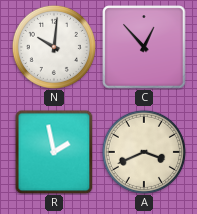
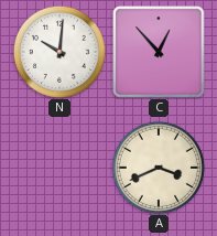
R: 1:58 -> none (54, 152)
